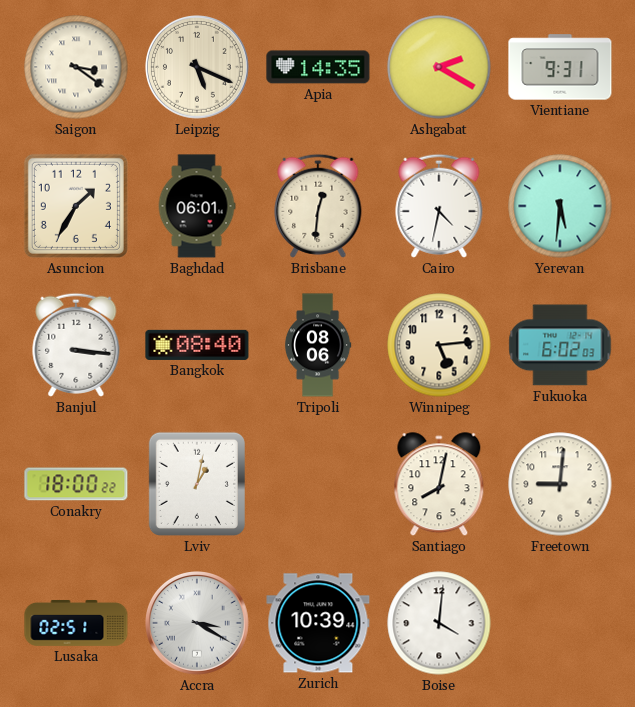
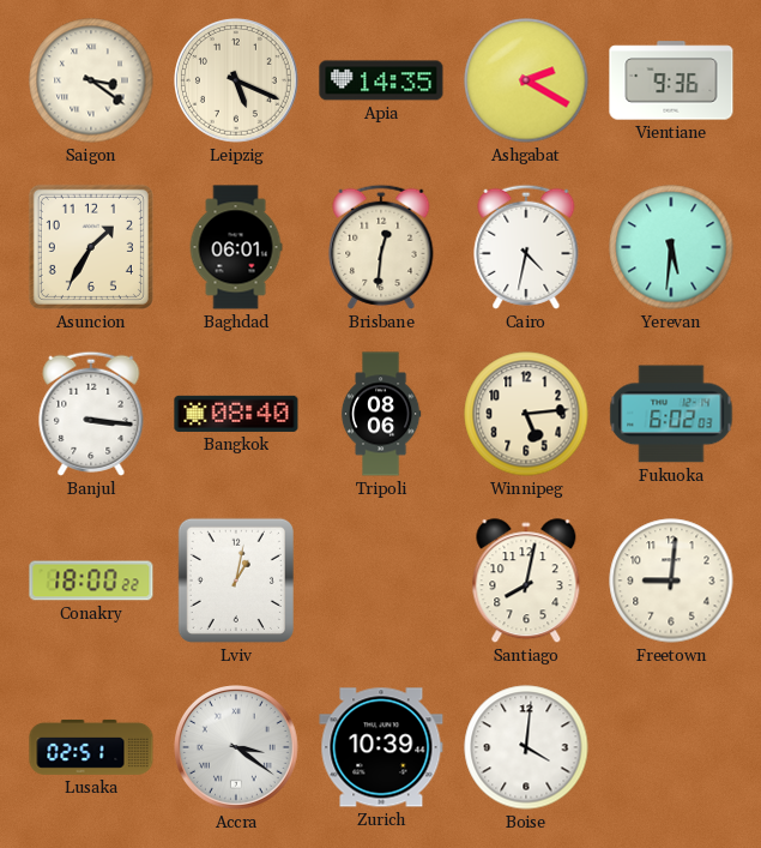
Vientiane: 9:31 -> 9:36 (671, 80)
Accra: 3:20 -> 3:21 (237, 748)
